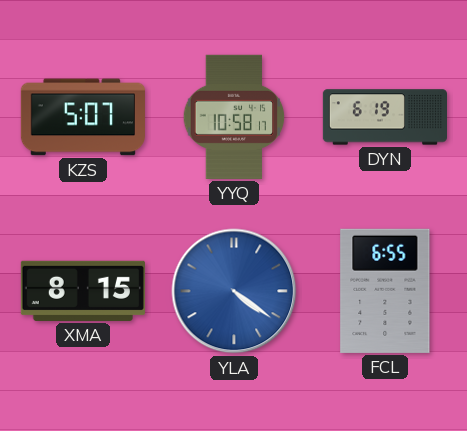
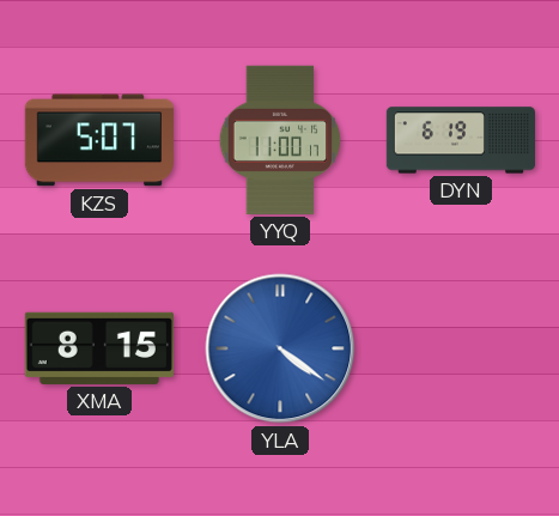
YYQ: 10:58 -> 11:00 (280, 140)
FCL: 6:55 -> none (385, 291)
